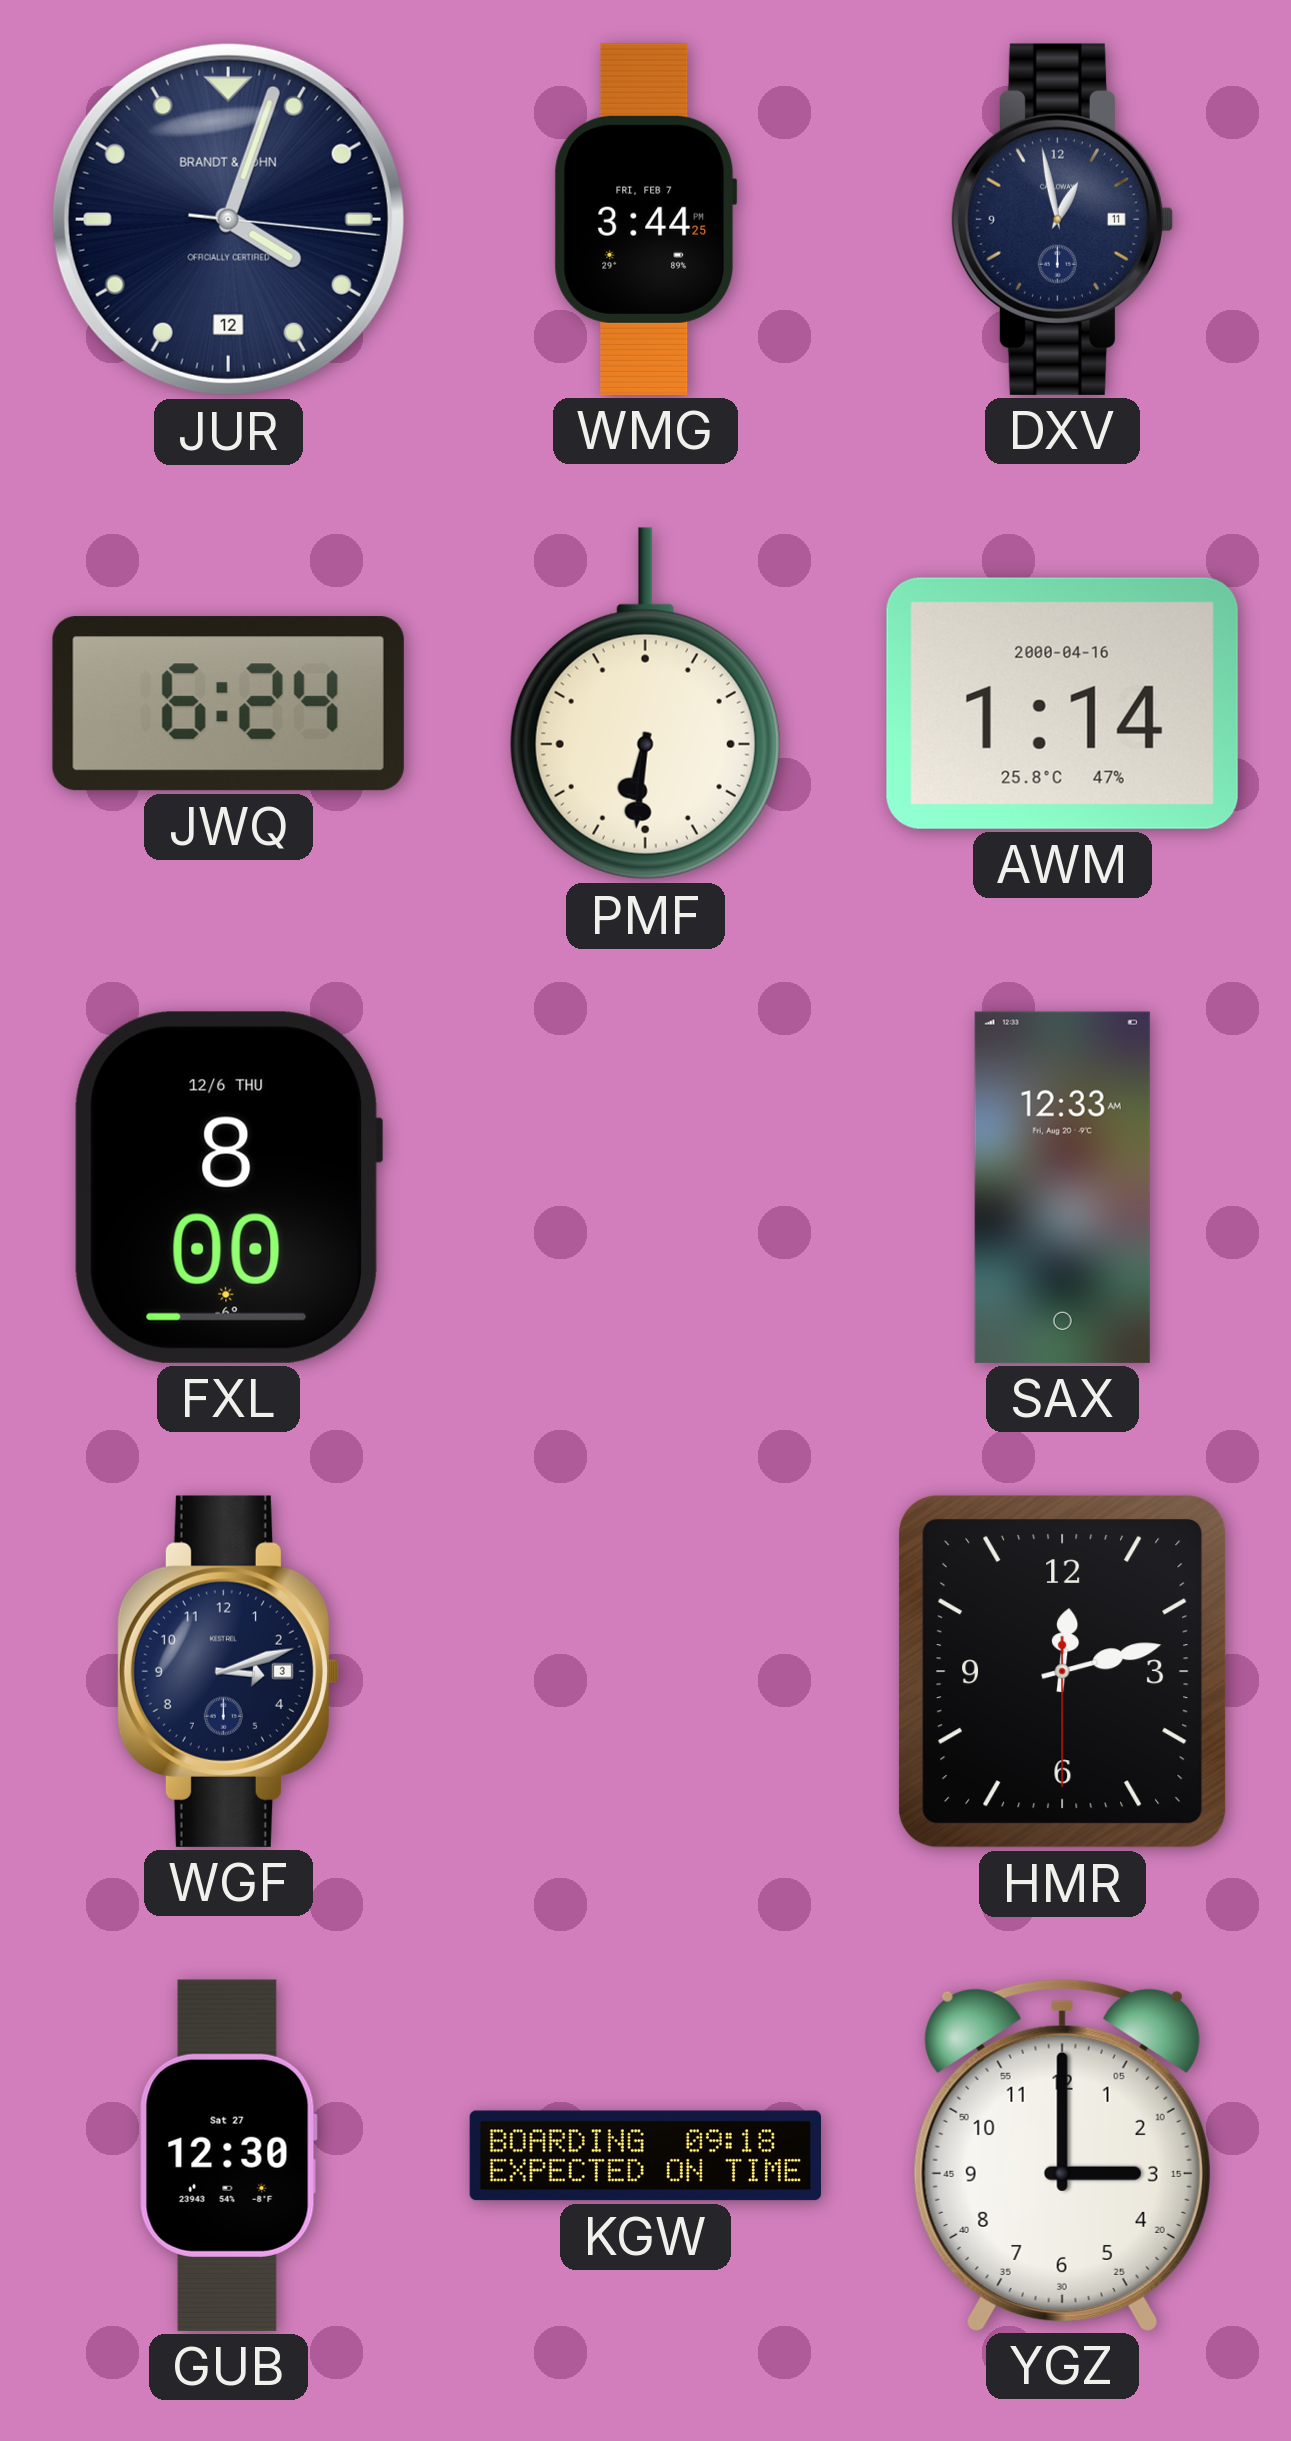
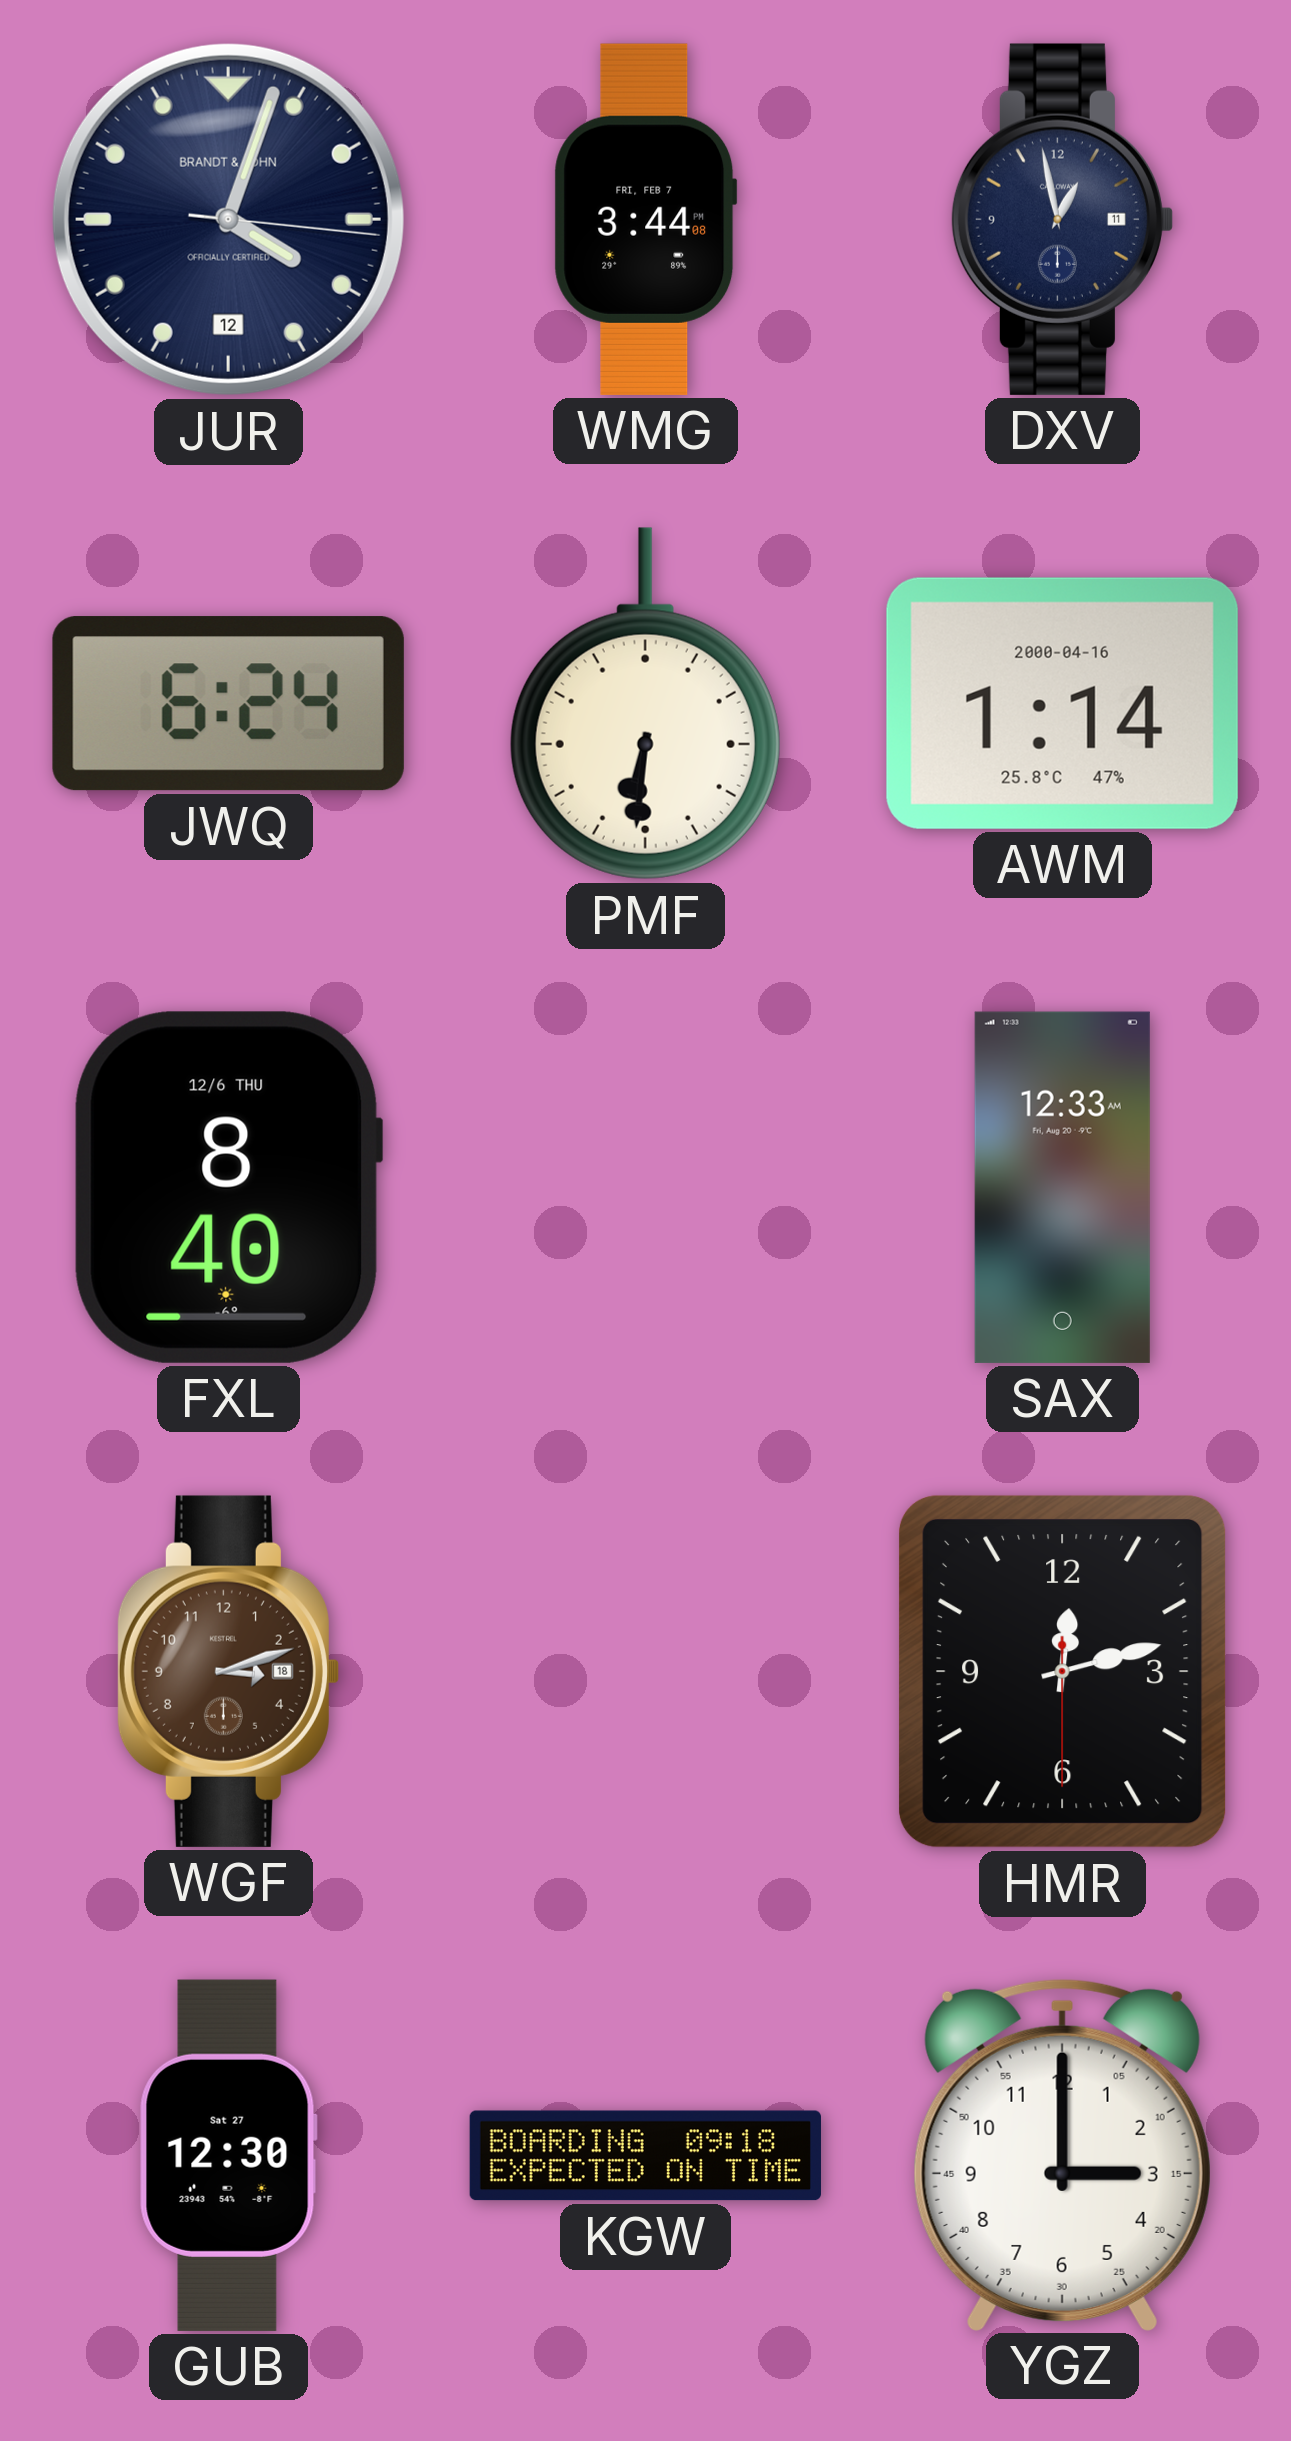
WMG: 3:44:25 PM -> 3:44:08 PM (646, 219)
FXL: 8:00 -> 8:40 (228, 1187)
WGF date: 3 -> 18 (228, 1671)
WGF dial: navy -> brown (228, 1671)
